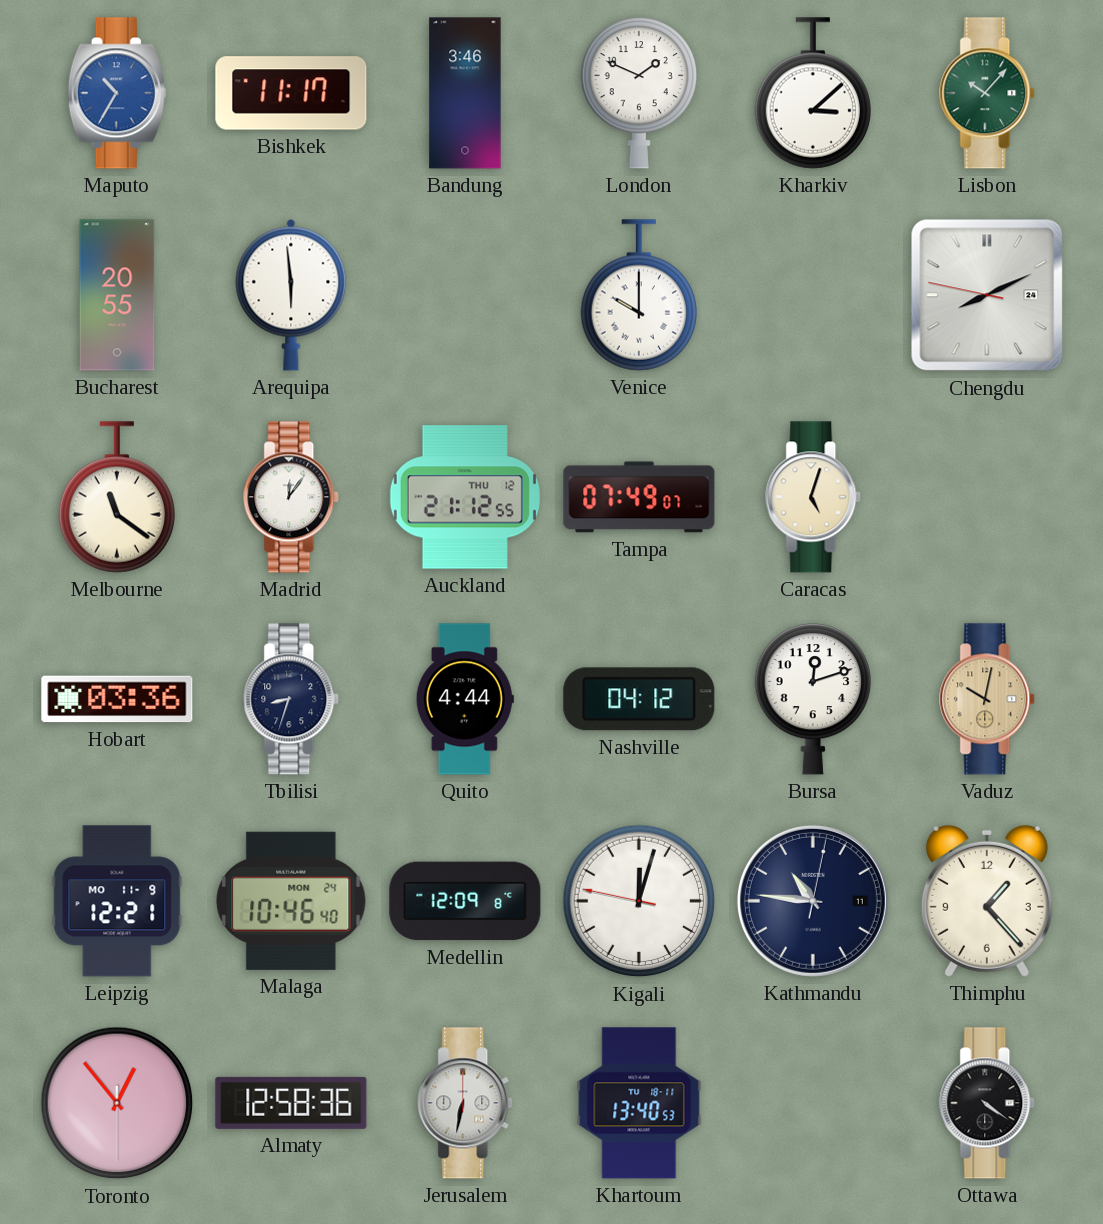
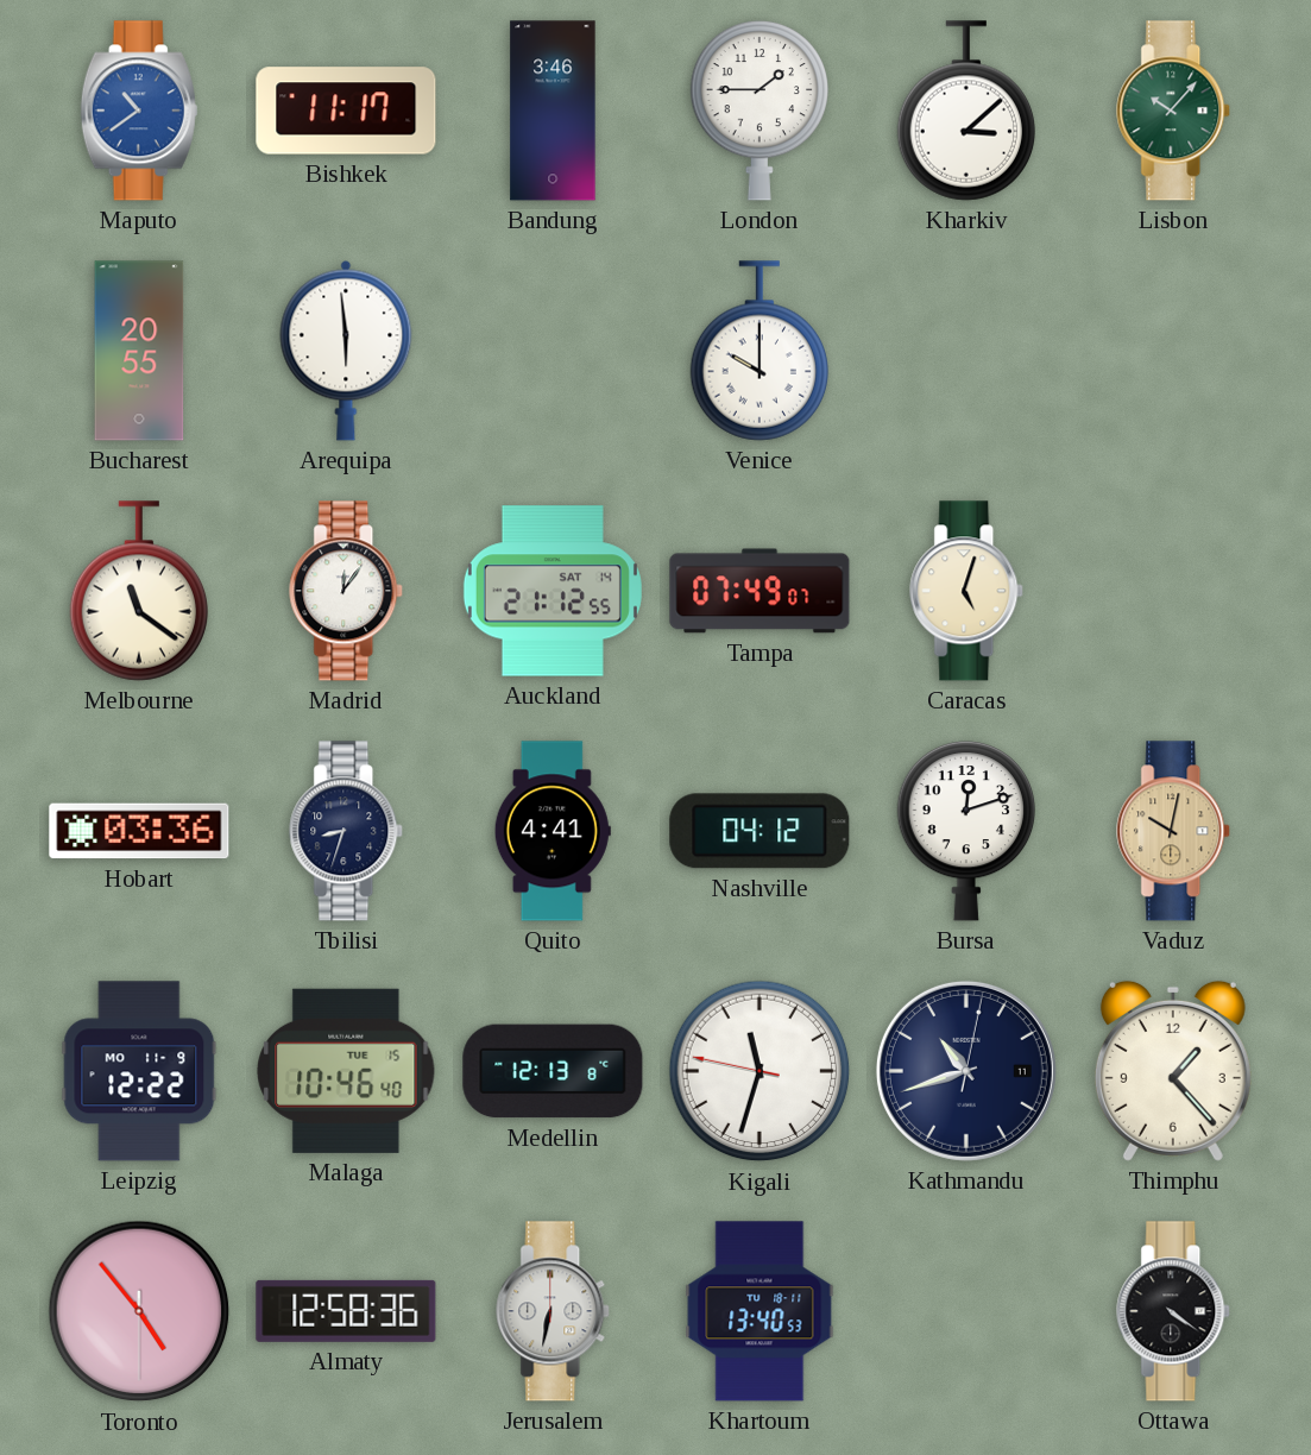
Maputo: 10:35 -> 10:39 (139, 111)
London: 1:49 -> 1:45 (758, 111)
Chengdu: 8:10 -> none (987, 295)
Auckland date: THU 12 -> SAT 14 (553, 591)
Quito: 4:44 -> 4:41 (553, 831)
Leipzig: 12:21 -> 12:22 (139, 1071)
Malaga date: MON 24 -> TUE 15 (346, 1071)
Medellin: 12:09 -> 12:13 (553, 1071)
Kigali: 12:02 -> 11:32 (760, 1071)
Kathmandu: 10:46 -> 10:42 (966, 1071)
Toronto: 12:53 -> 4:53 (139, 1311)
